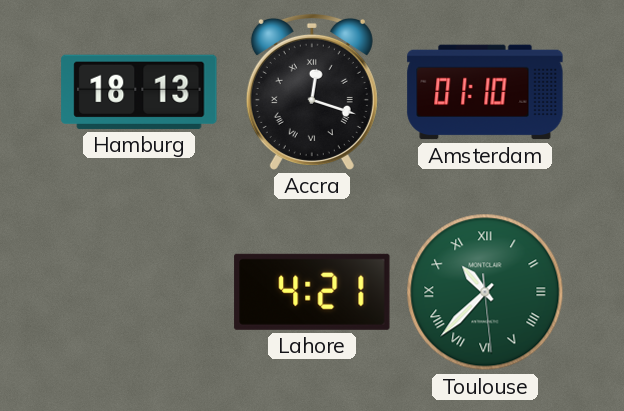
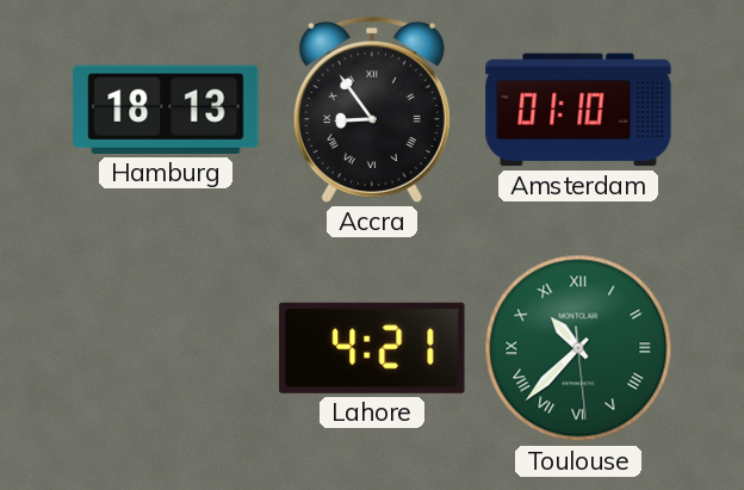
Accra: 12:18 -> 8:54 (372, 110)
